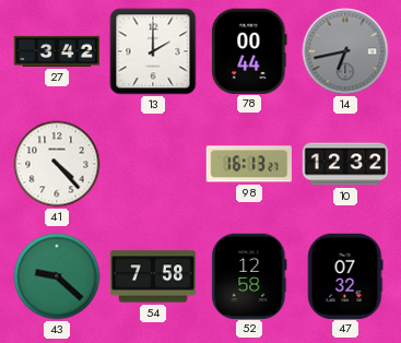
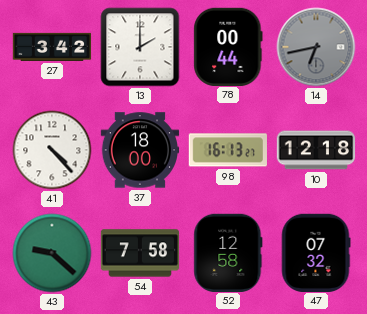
37: none -> 18:00 (140, 150)
10: 12:32 -> 12:18 (316, 150)
